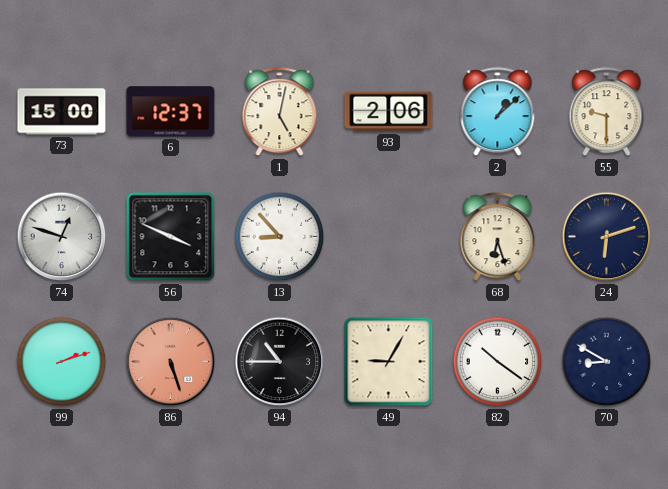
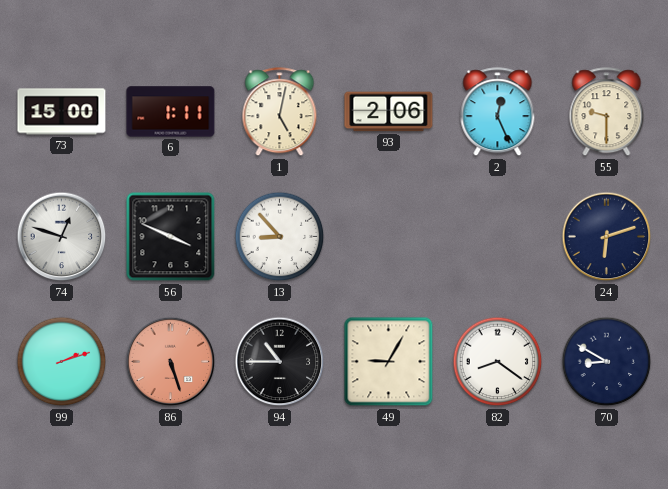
6: 12:37 -> 1:11 (171, 112)
2: 1:08 -> 12:26 (498, 112)
68: 6:27 -> none (498, 237)
82: 10:21 -> 8:21 (498, 362)
